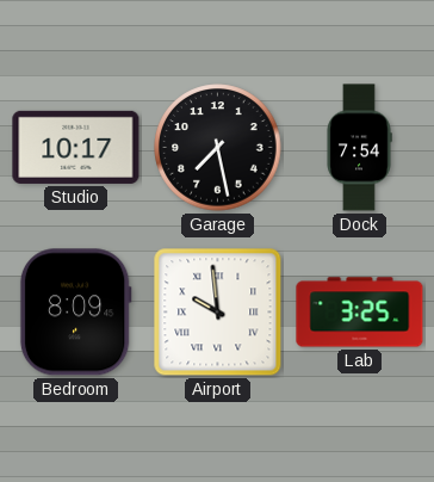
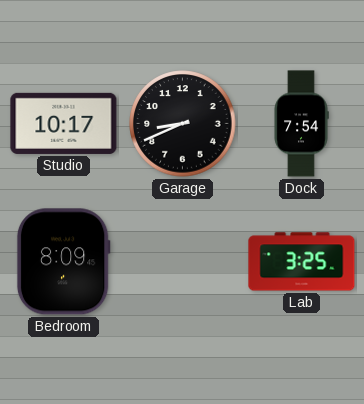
Garage: 7:28 -> 8:41 (183, 124)
Airport: 9:59 -> none (218, 313)
